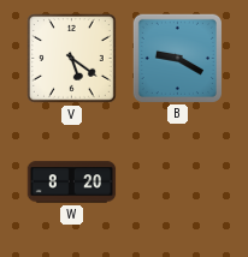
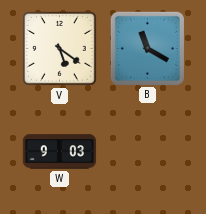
B: 9:20 -> 11:20 (147, 48)
W: 8:20 -> 9:03 (60, 152)
